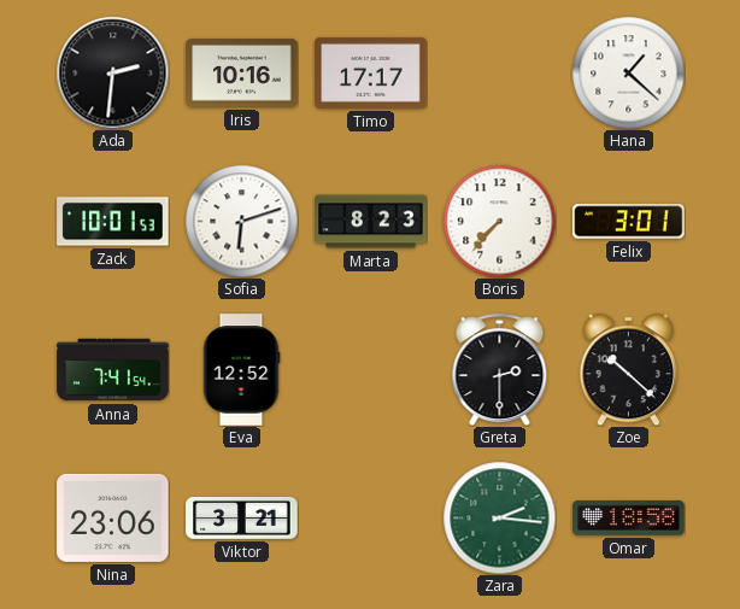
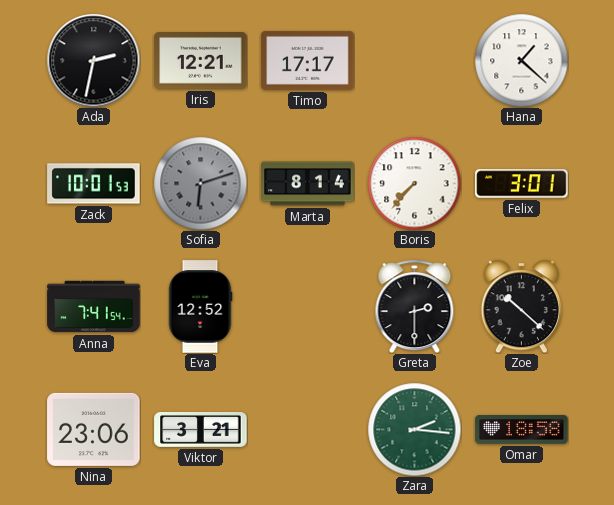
Ada: 2:31 -> 2:32 (93, 60)
Iris: 10:16 -> 12:21 (201, 61)
Sofia dial: white -> grey (200, 183)
Marta: 8:23 -> 8:14 (308, 184)
